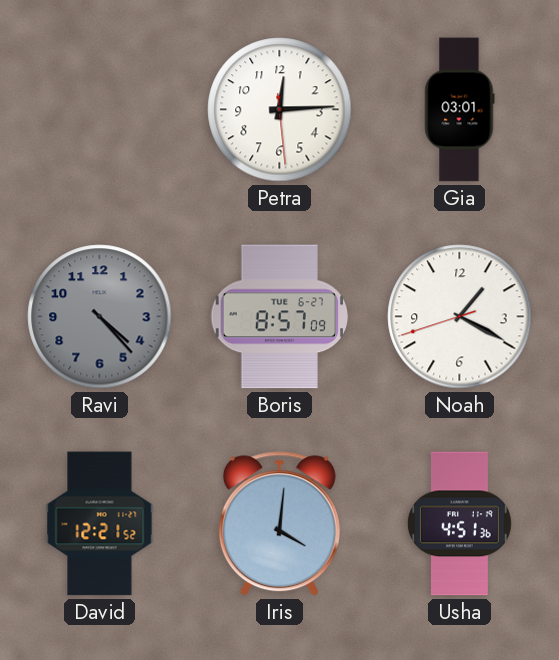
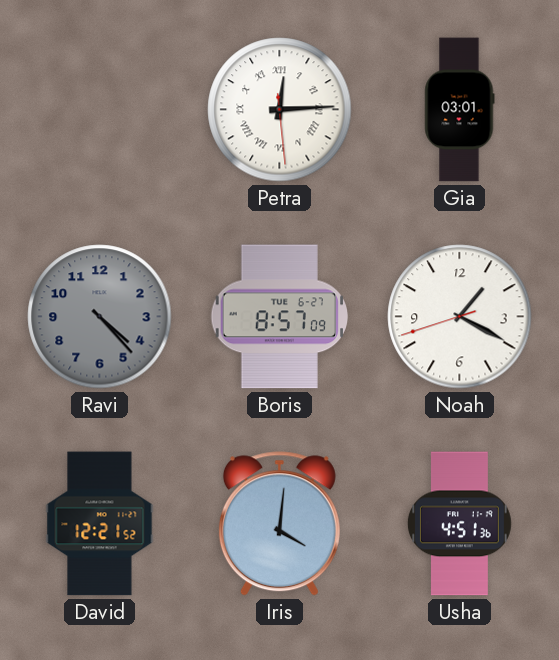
Petra numerals: Arabic -> Roman (280, 110)
